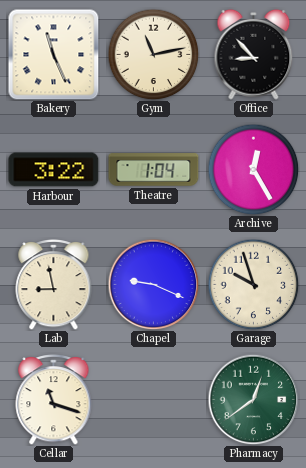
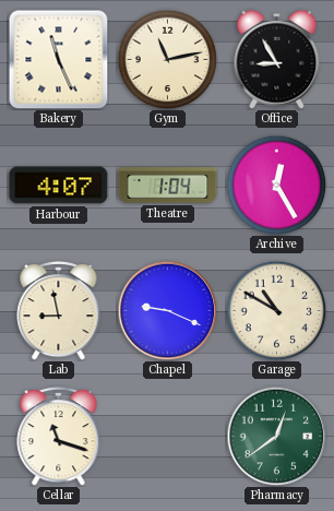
Office: 8:53 -> 8:55 (277, 59)
Harbour: 3:22 -> 4:07 (59, 186)
Garage: 9:57 -> 10:50 (276, 310)
